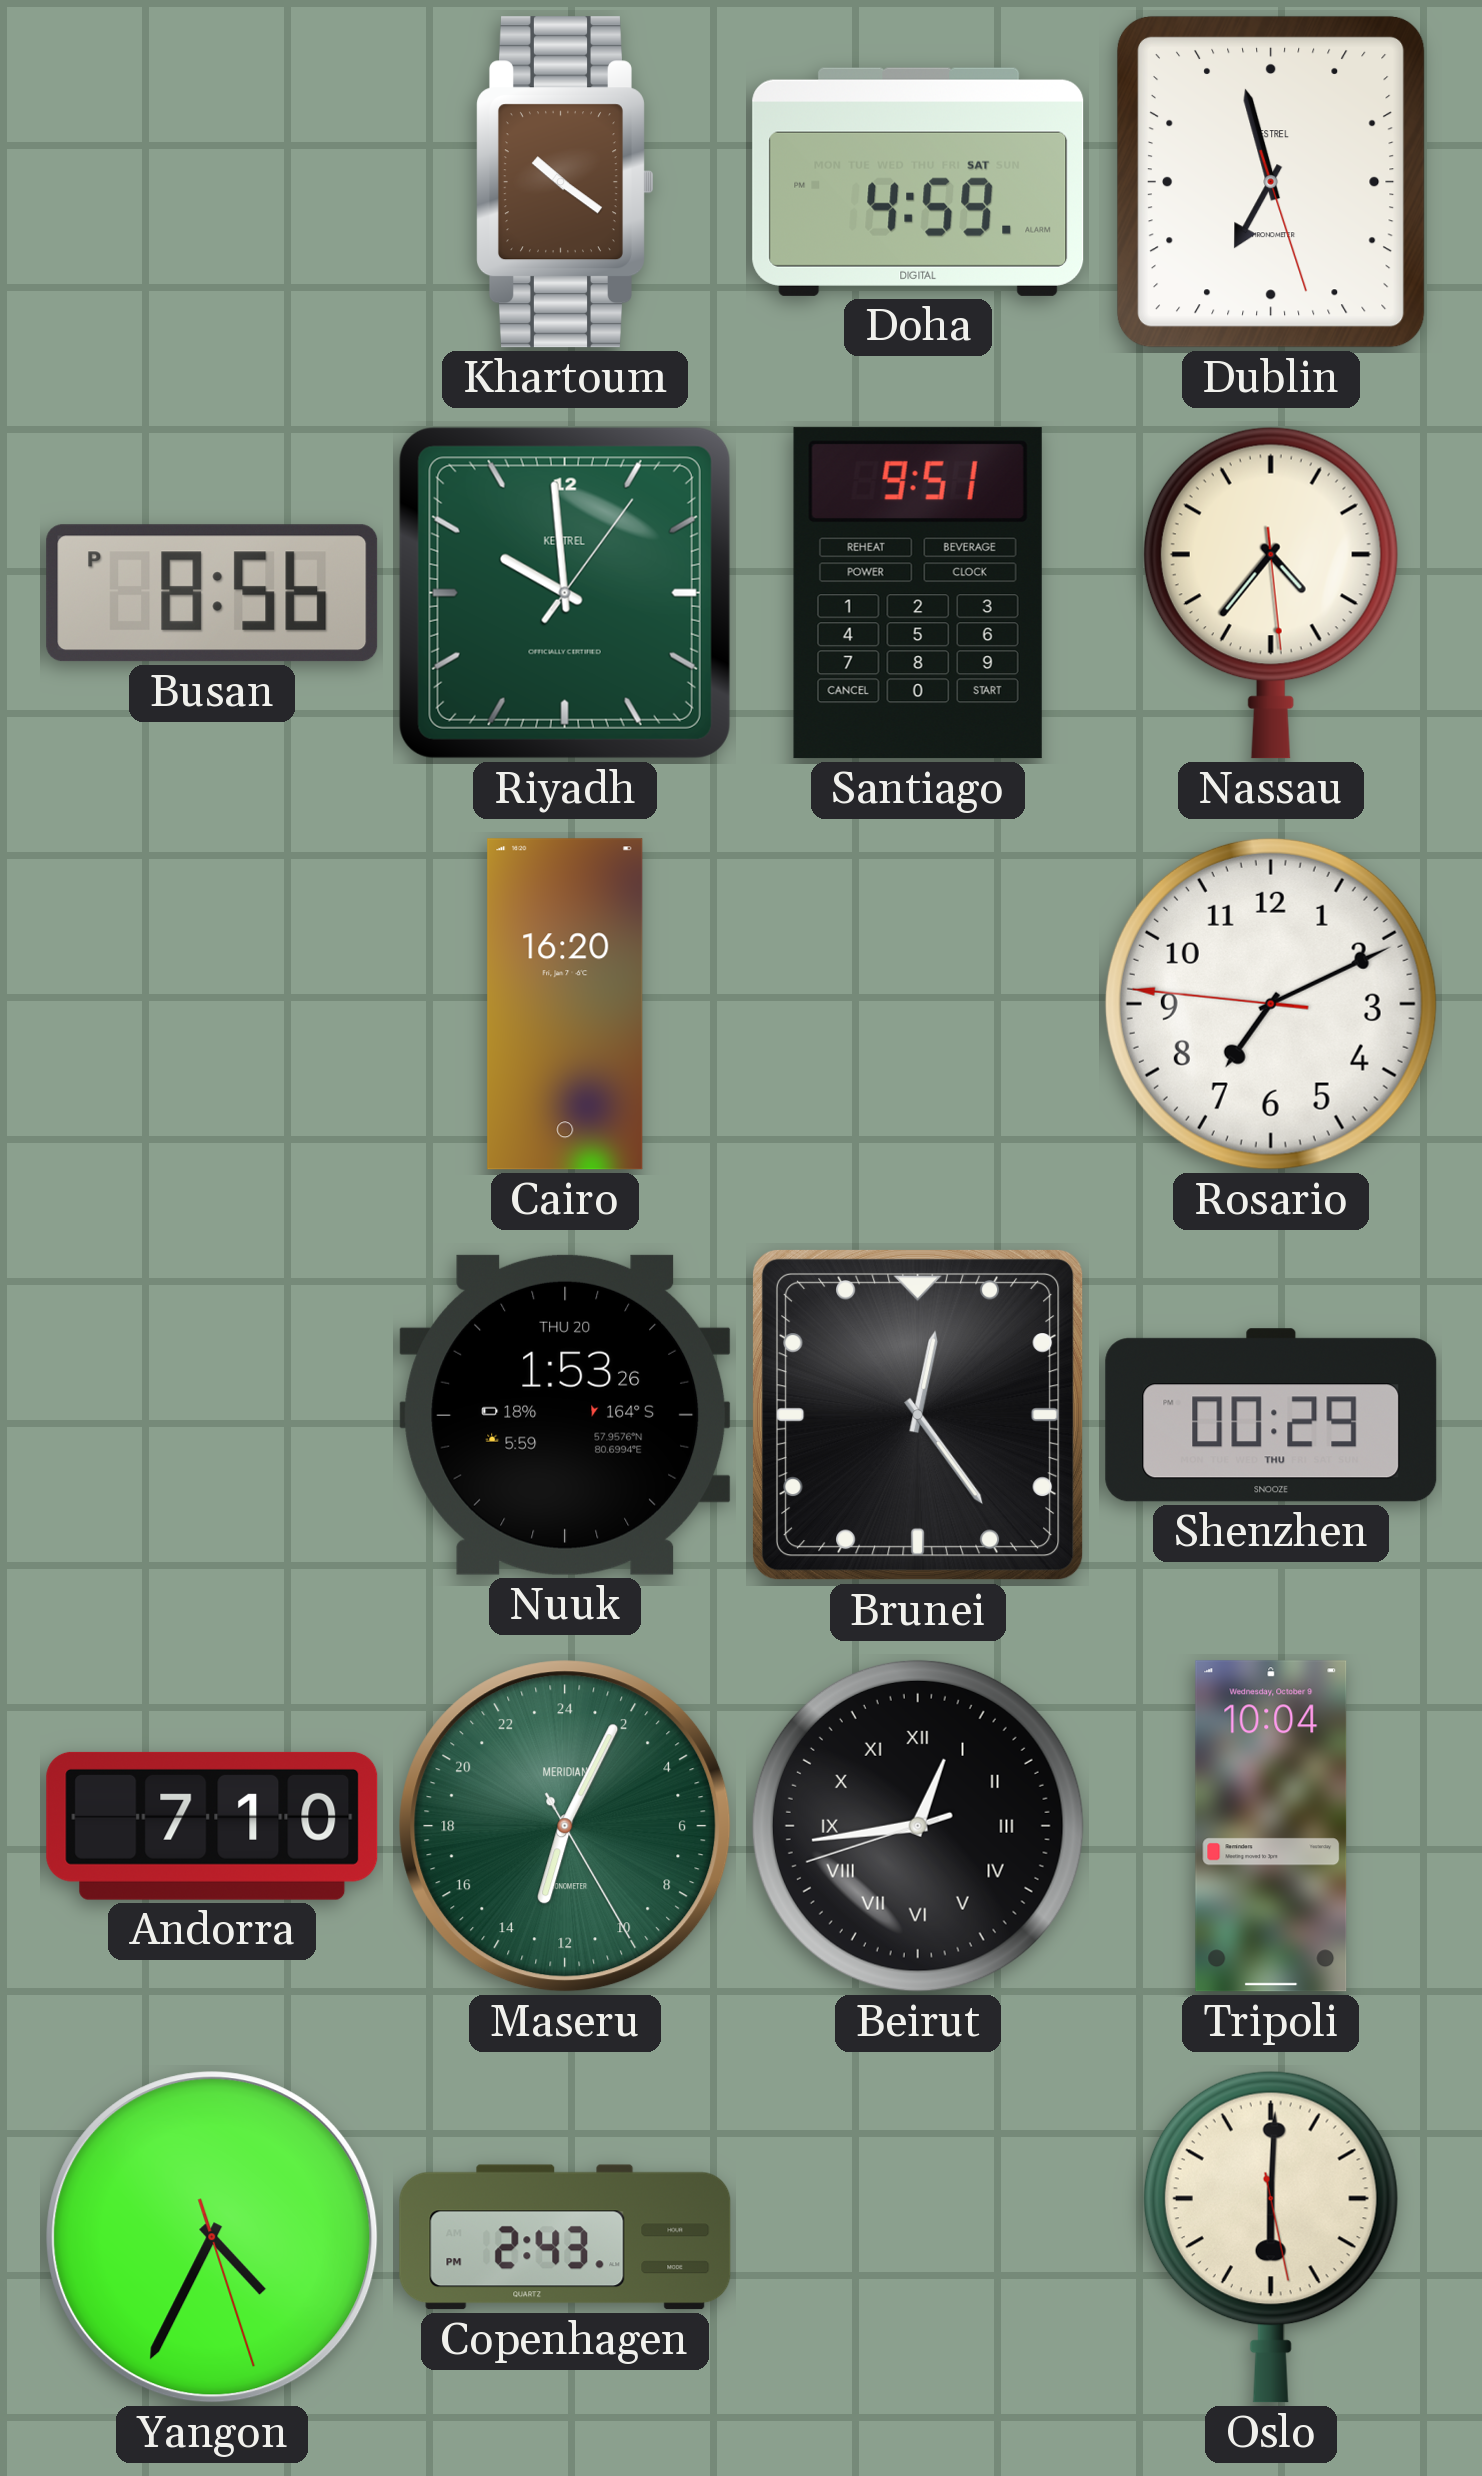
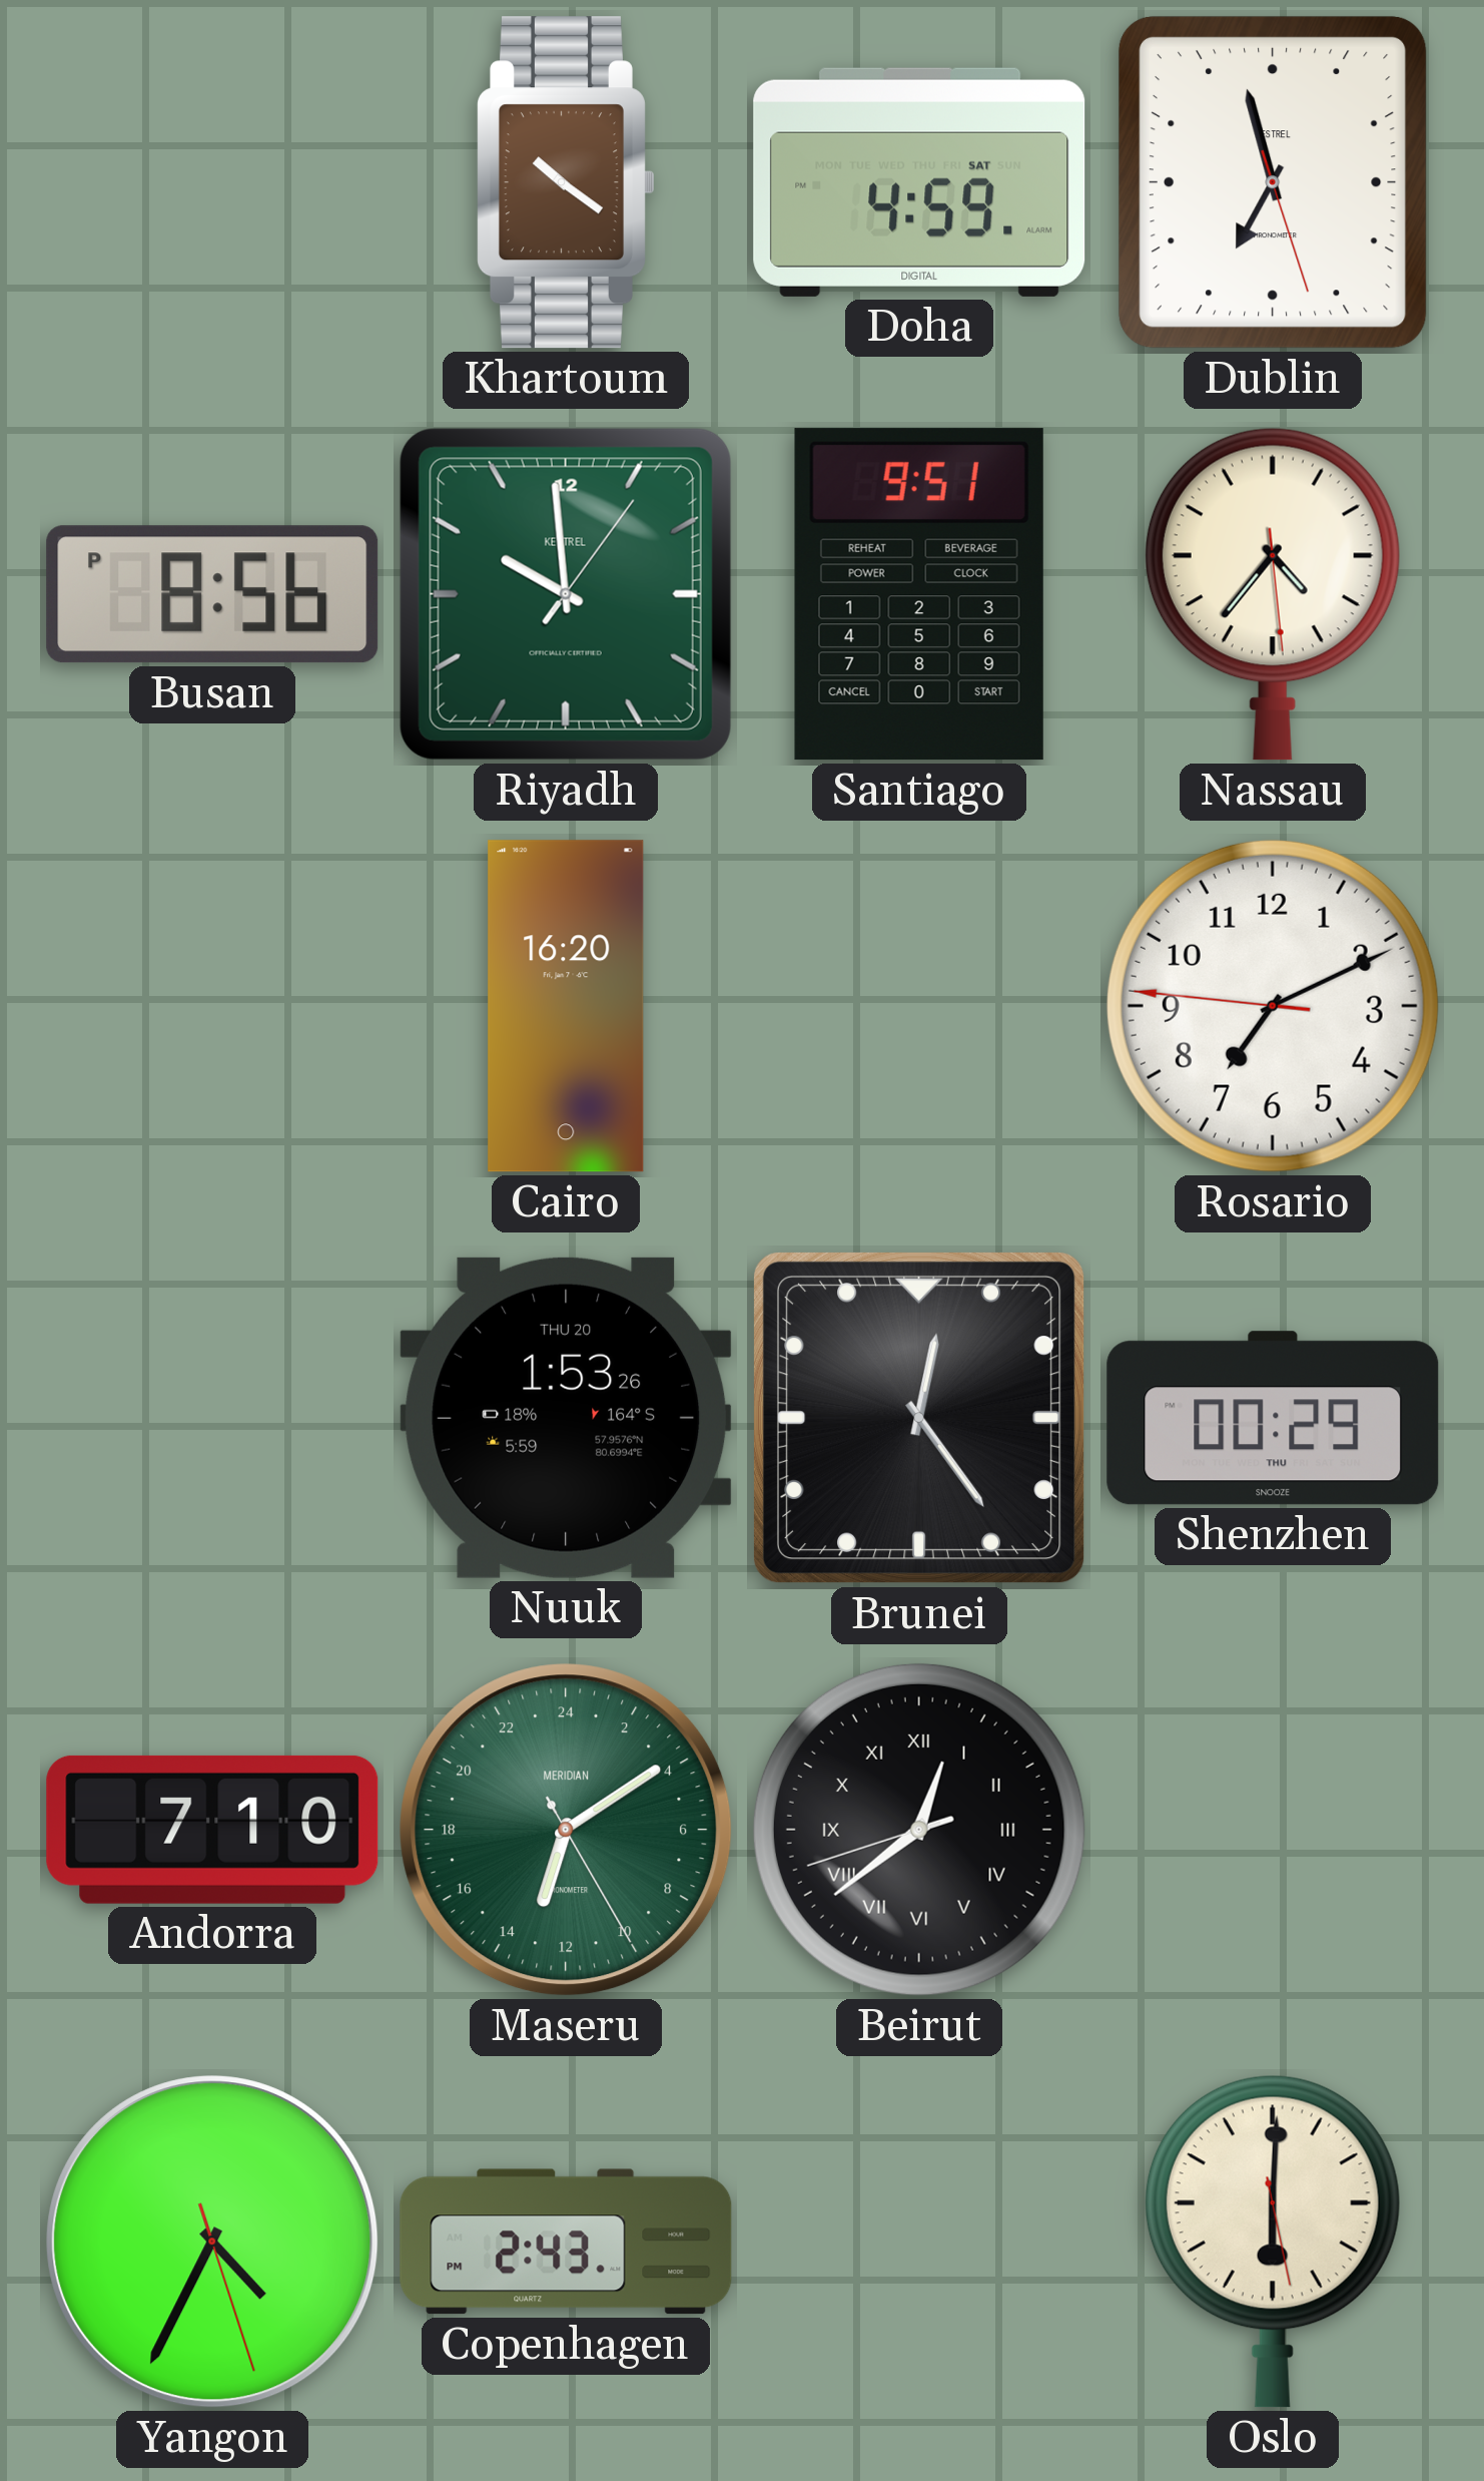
Maseru: 13:04 -> 13:09 (566, 1830)
Beirut: 12:43 -> 12:38 (919, 1830)
Tripoli: 10:04 -> none (1271, 1826)
